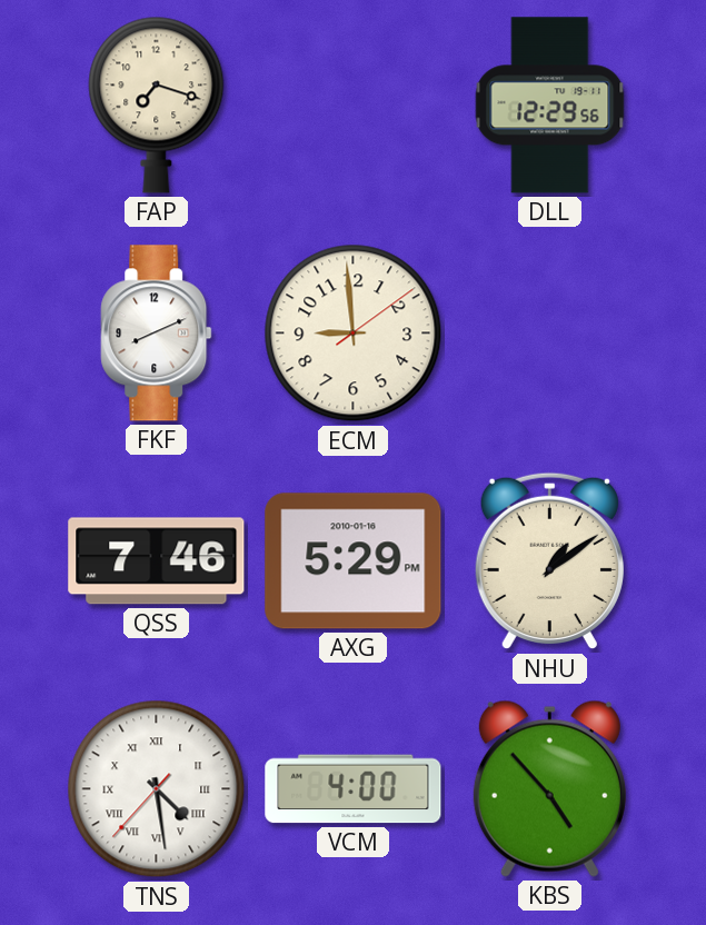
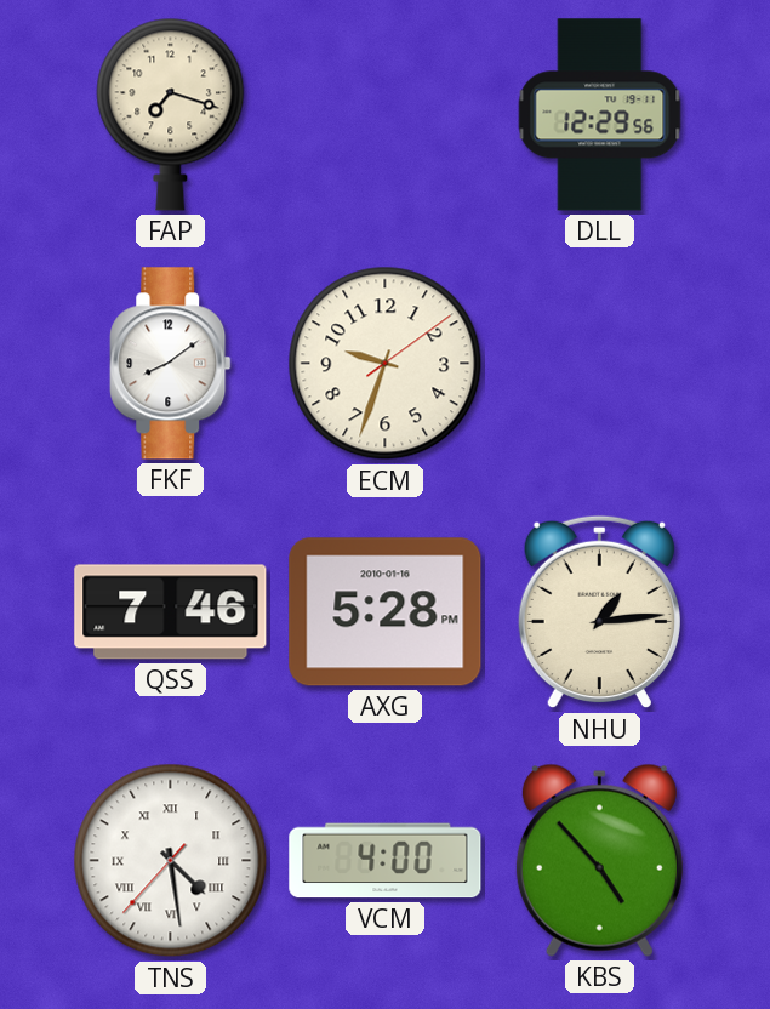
FKF: 8:11 -> 8:09 (171, 364)
ECM: 8:59 -> 9:33 (386, 364)
AXG: 5:29 -> 5:28 (386, 612)
NHU: 1:09 -> 1:14 (599, 612)
